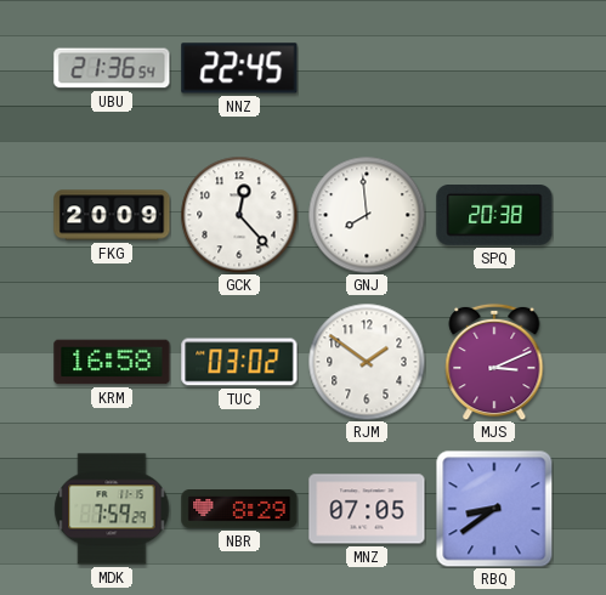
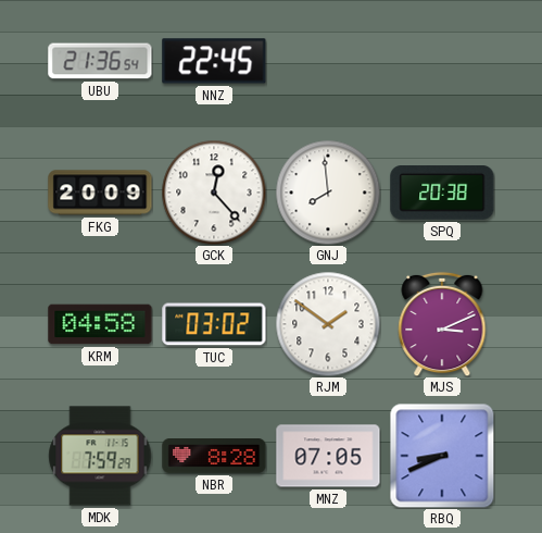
KRM: 16:58 -> 04:58 (100, 324)
NBR: 8:29 -> 8:28 (214, 456)
RBQ: 8:39 -> 8:41 (442, 456)
